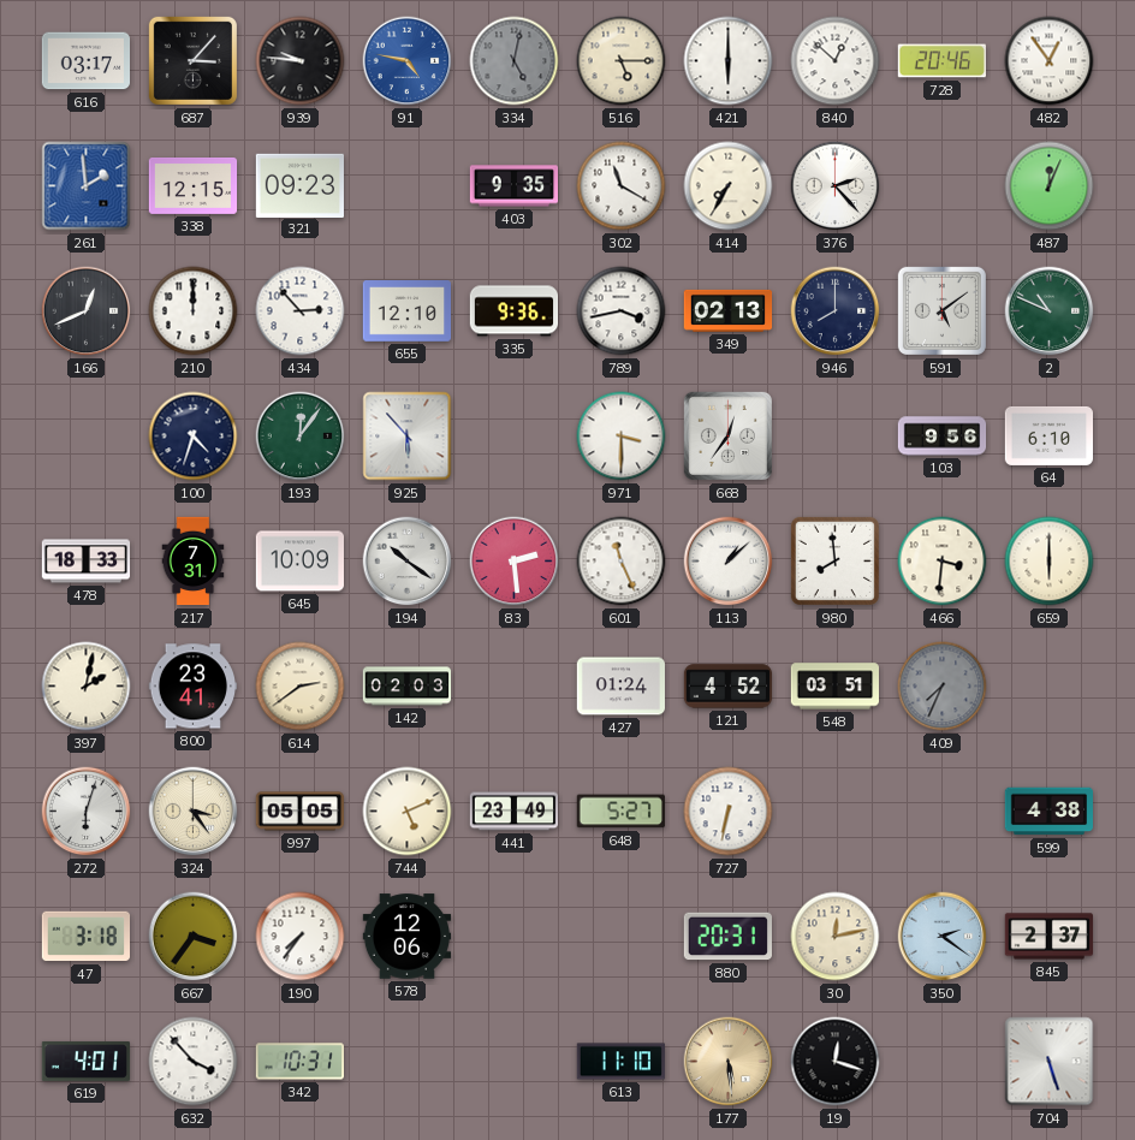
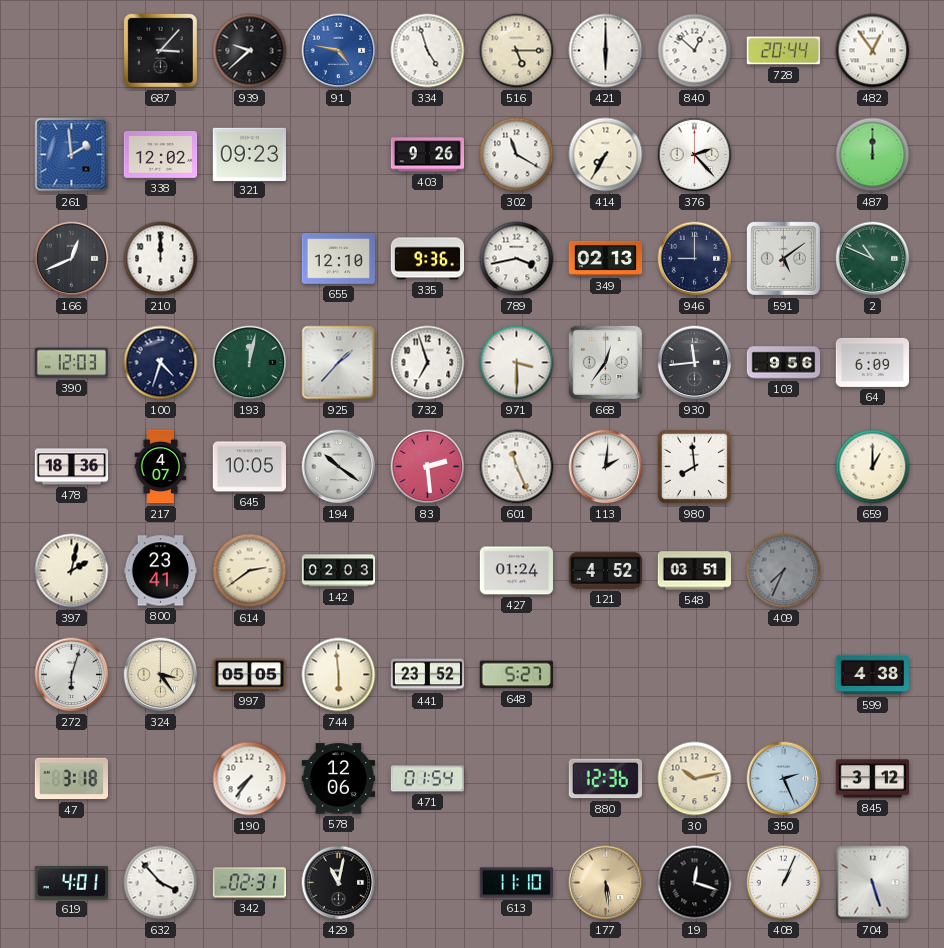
616: 03:17 -> none (85, 61)
939: 9:46 -> 9:38 (250, 51)
334: 5:02 -> 4:57 (428, 51)
334 dial: grey -> white (428, 51)
728: 20:46 -> 20:44 (783, 51)
338: 12:15 -> 12:02 (161, 155)
403: 9:35 -> 9:26 (428, 155)
487: 12:04 -> 12:00 (873, 155)
434: 2:53 -> none (301, 311)
946: 8:00 -> 9:00 (695, 259)
390: none -> 12:03 (72, 363)
193: 12:06 -> 12:02 (250, 363)
925: 5:53 -> 1:37 (339, 363)
732: none -> 6:57 (428, 363)
930: none -> 11:44 (695, 363)
64: 6:10 -> 6:09 (872, 362)
478: 18:33 -> 18:36 (72, 467)
217: 7:31 -> 4:07 (161, 467)
645: 10:09 -> 10:05 (249, 467)
113: 1:08 -> 2:01 (606, 467)
466: 3:31 -> none (943, 562)
659: 6:00 -> 1:00 (873, 467)
744: 5:11 -> 5:59 (339, 675)
441: 23:49 -> 23:52 (428, 675)
727: 6:32 -> none (729, 812)
667: 3:36 -> none (194, 937)
471: none -> 01:54 (427, 779)
880: 20:31 -> 12:36 (605, 779)
30: 12:13 -> 10:13 (695, 779)
350: 2:21 -> 2:26 (784, 779)
845: 2:37 -> 3:12 (872, 779)
342: 10:31 -> 02:31 (249, 883)
429: none -> 11:02 (339, 883)
408: none -> 1:04 (784, 883)
